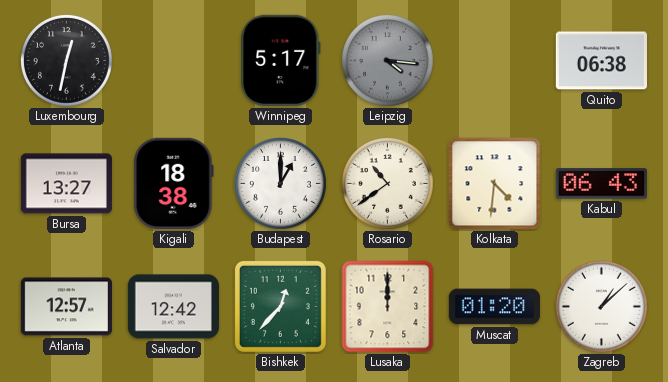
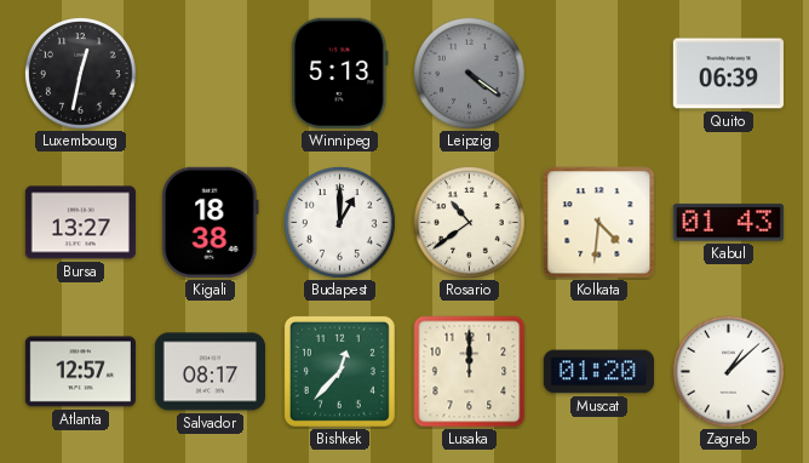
Winnipeg: 5:17 -> 5:13 (340, 73)
Leipzig: 4:16 -> 4:21 (470, 74)
Quito: 06:38 -> 06:39 (728, 74)
Kabul: 06:43 -> 01:43 (728, 223)
Salvador: 12:42 -> 08:17 (210, 372)
